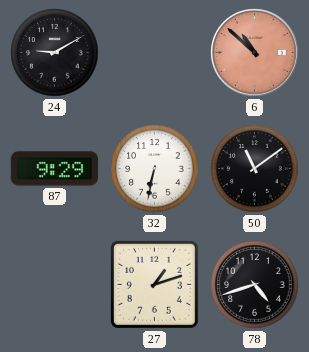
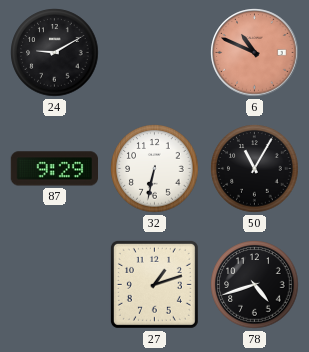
6: 10:52 -> 10:49 (255, 53)
50: 11:09 -> 11:05 (255, 169)
